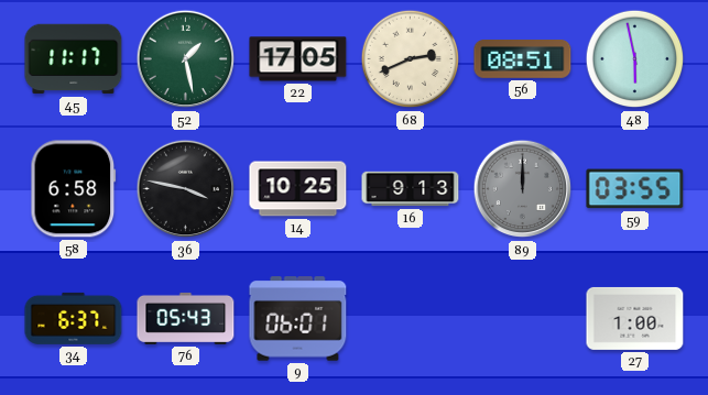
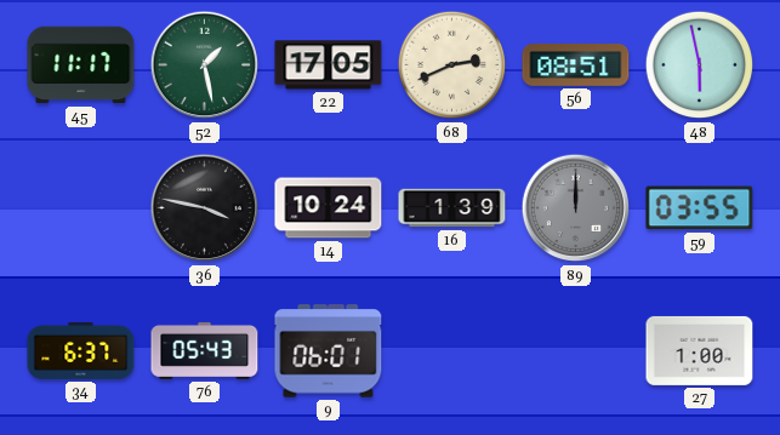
58: 6:58 -> none (74, 189)
14: 10:25 -> 10:24 (329, 208)
16: 9:13 -> 1:39 (452, 208)
